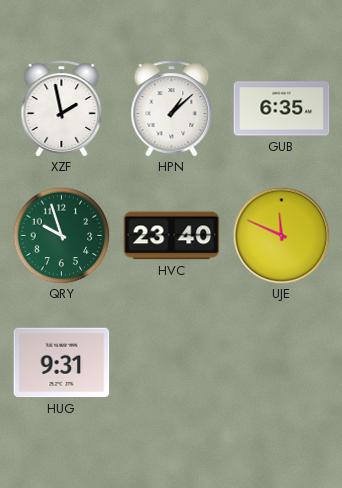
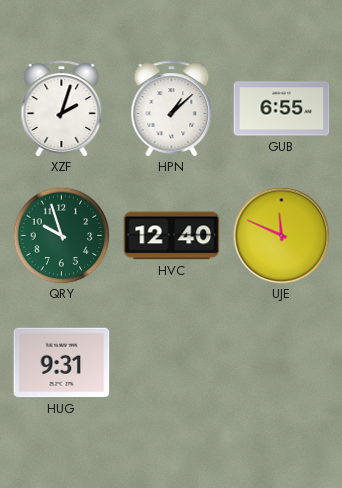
XZF: 1:58 -> 2:03 (62, 109)
GUB: 6:35 -> 6:55 (282, 109)
HVC: 23:40 -> 12:40 (172, 236)
